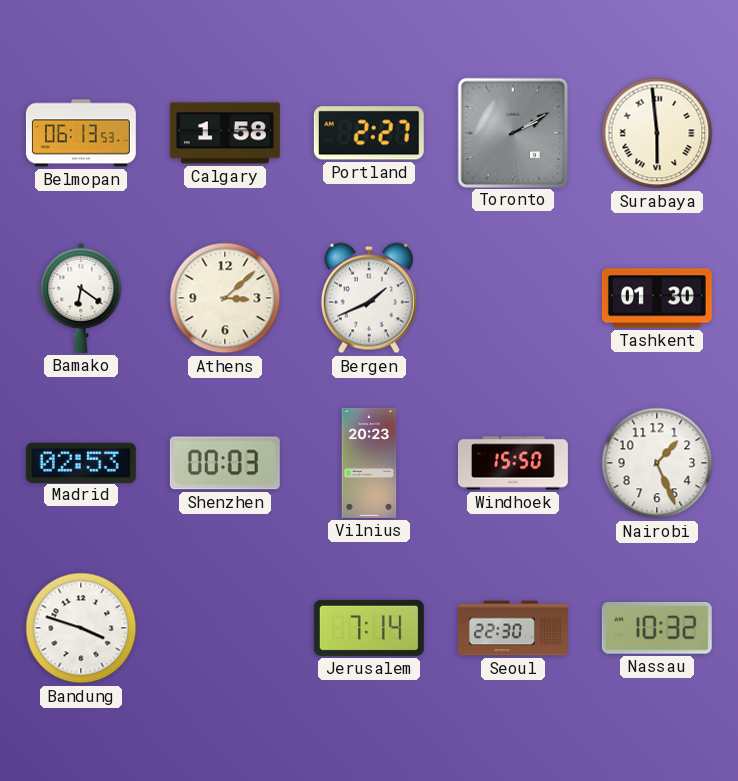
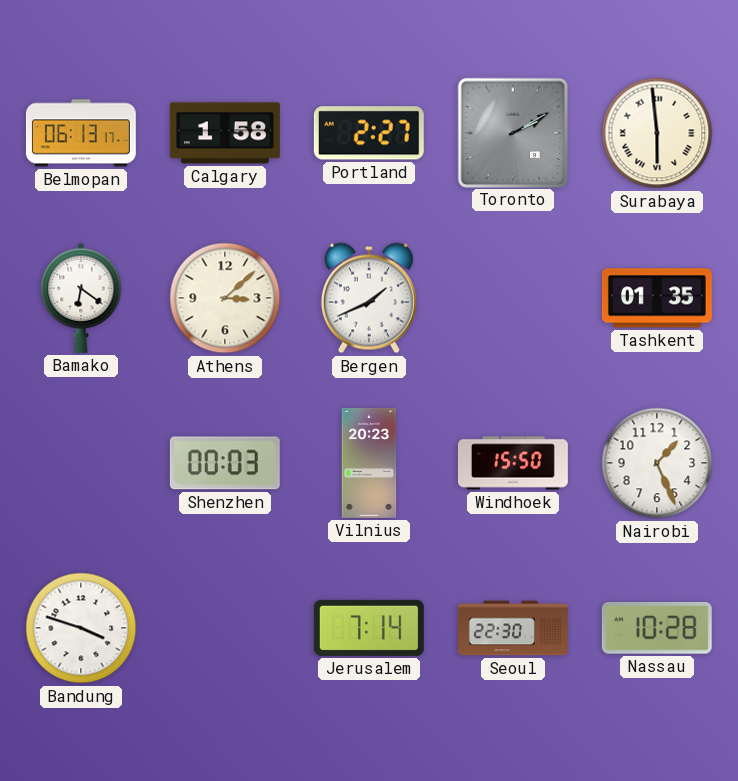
Belmopan: 06:13:53 -> 06:13:17 (81, 133)
Tashkent: 01:30 -> 01:35 (657, 298)
Madrid: 02:53 -> none (81, 462)
Nassau: 10:32 -> 10:28 (657, 628)
